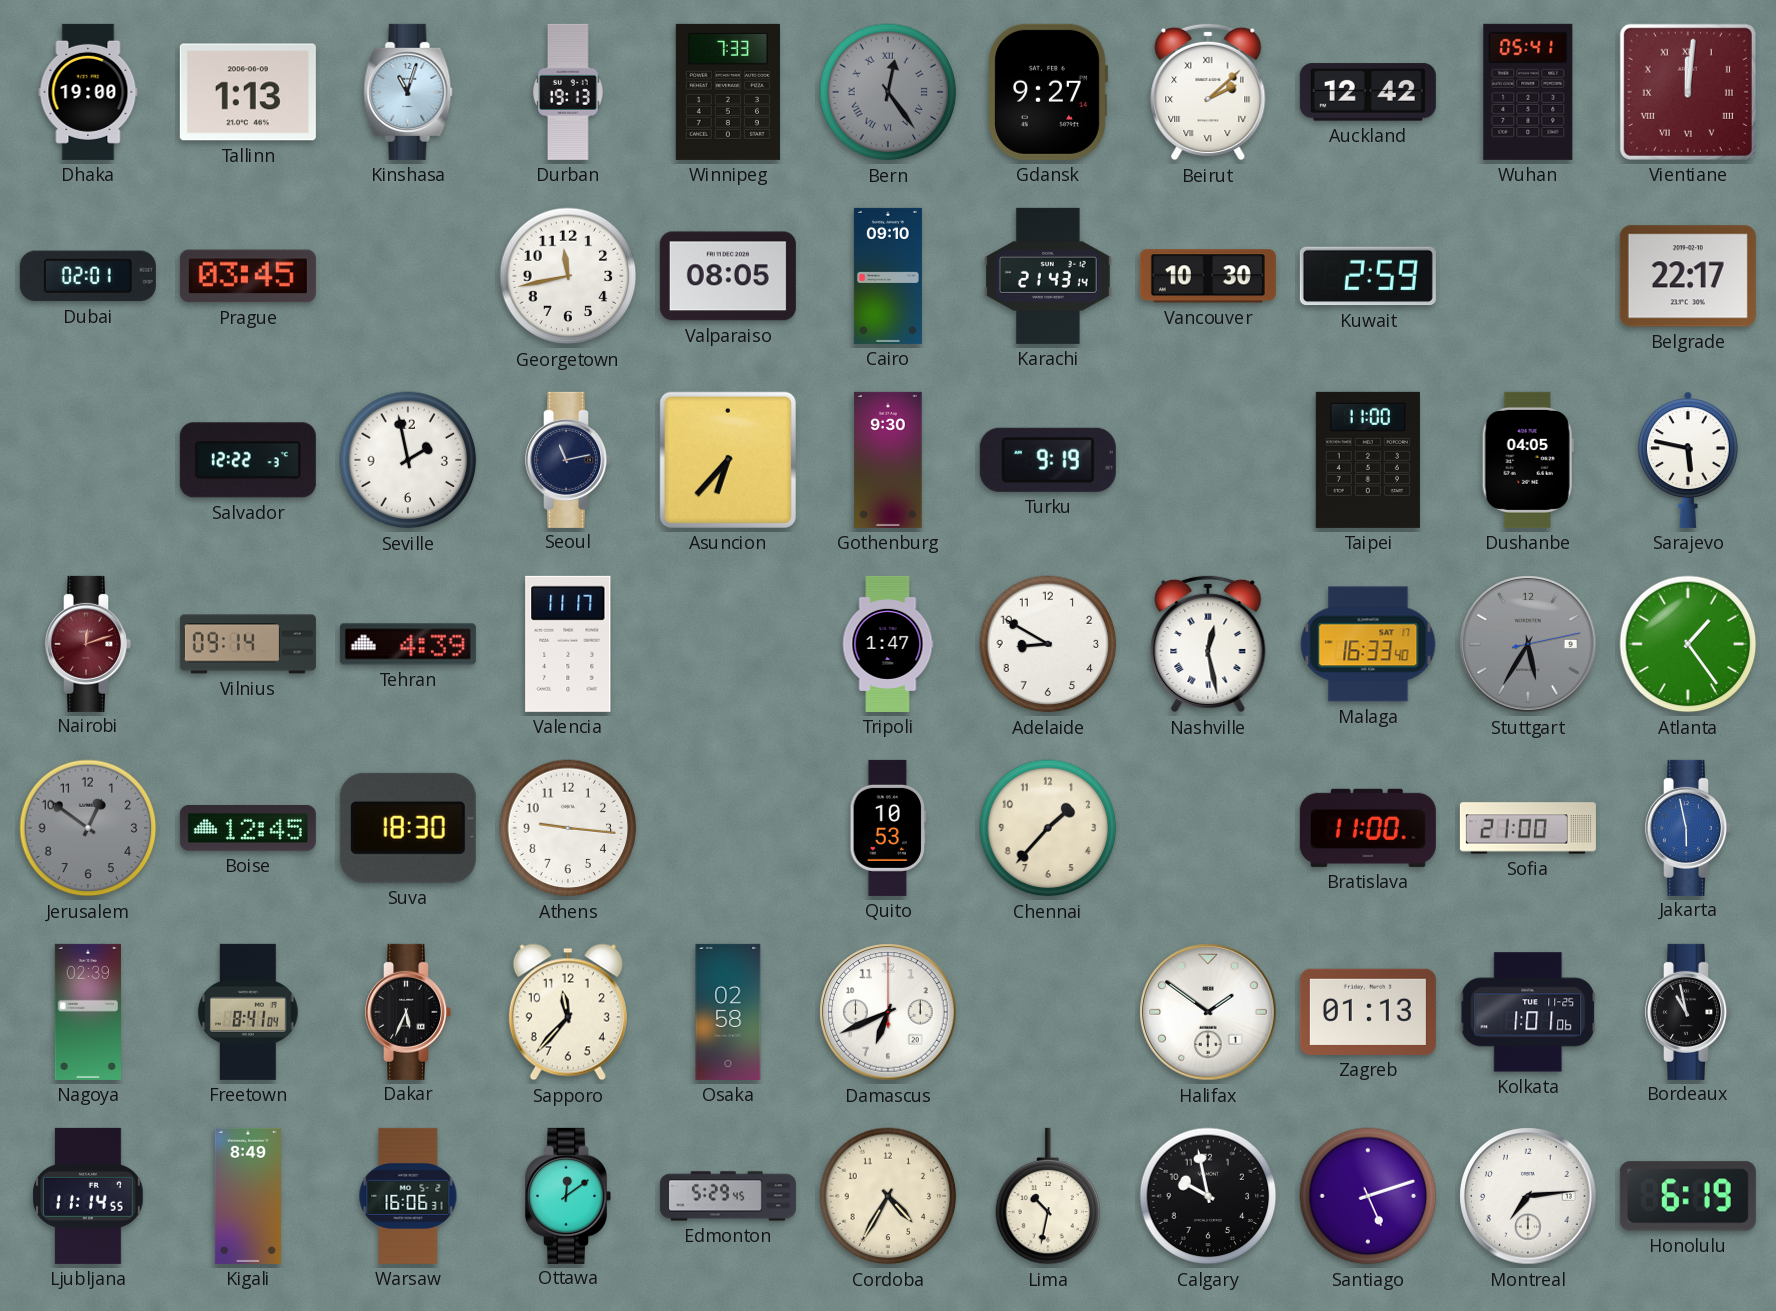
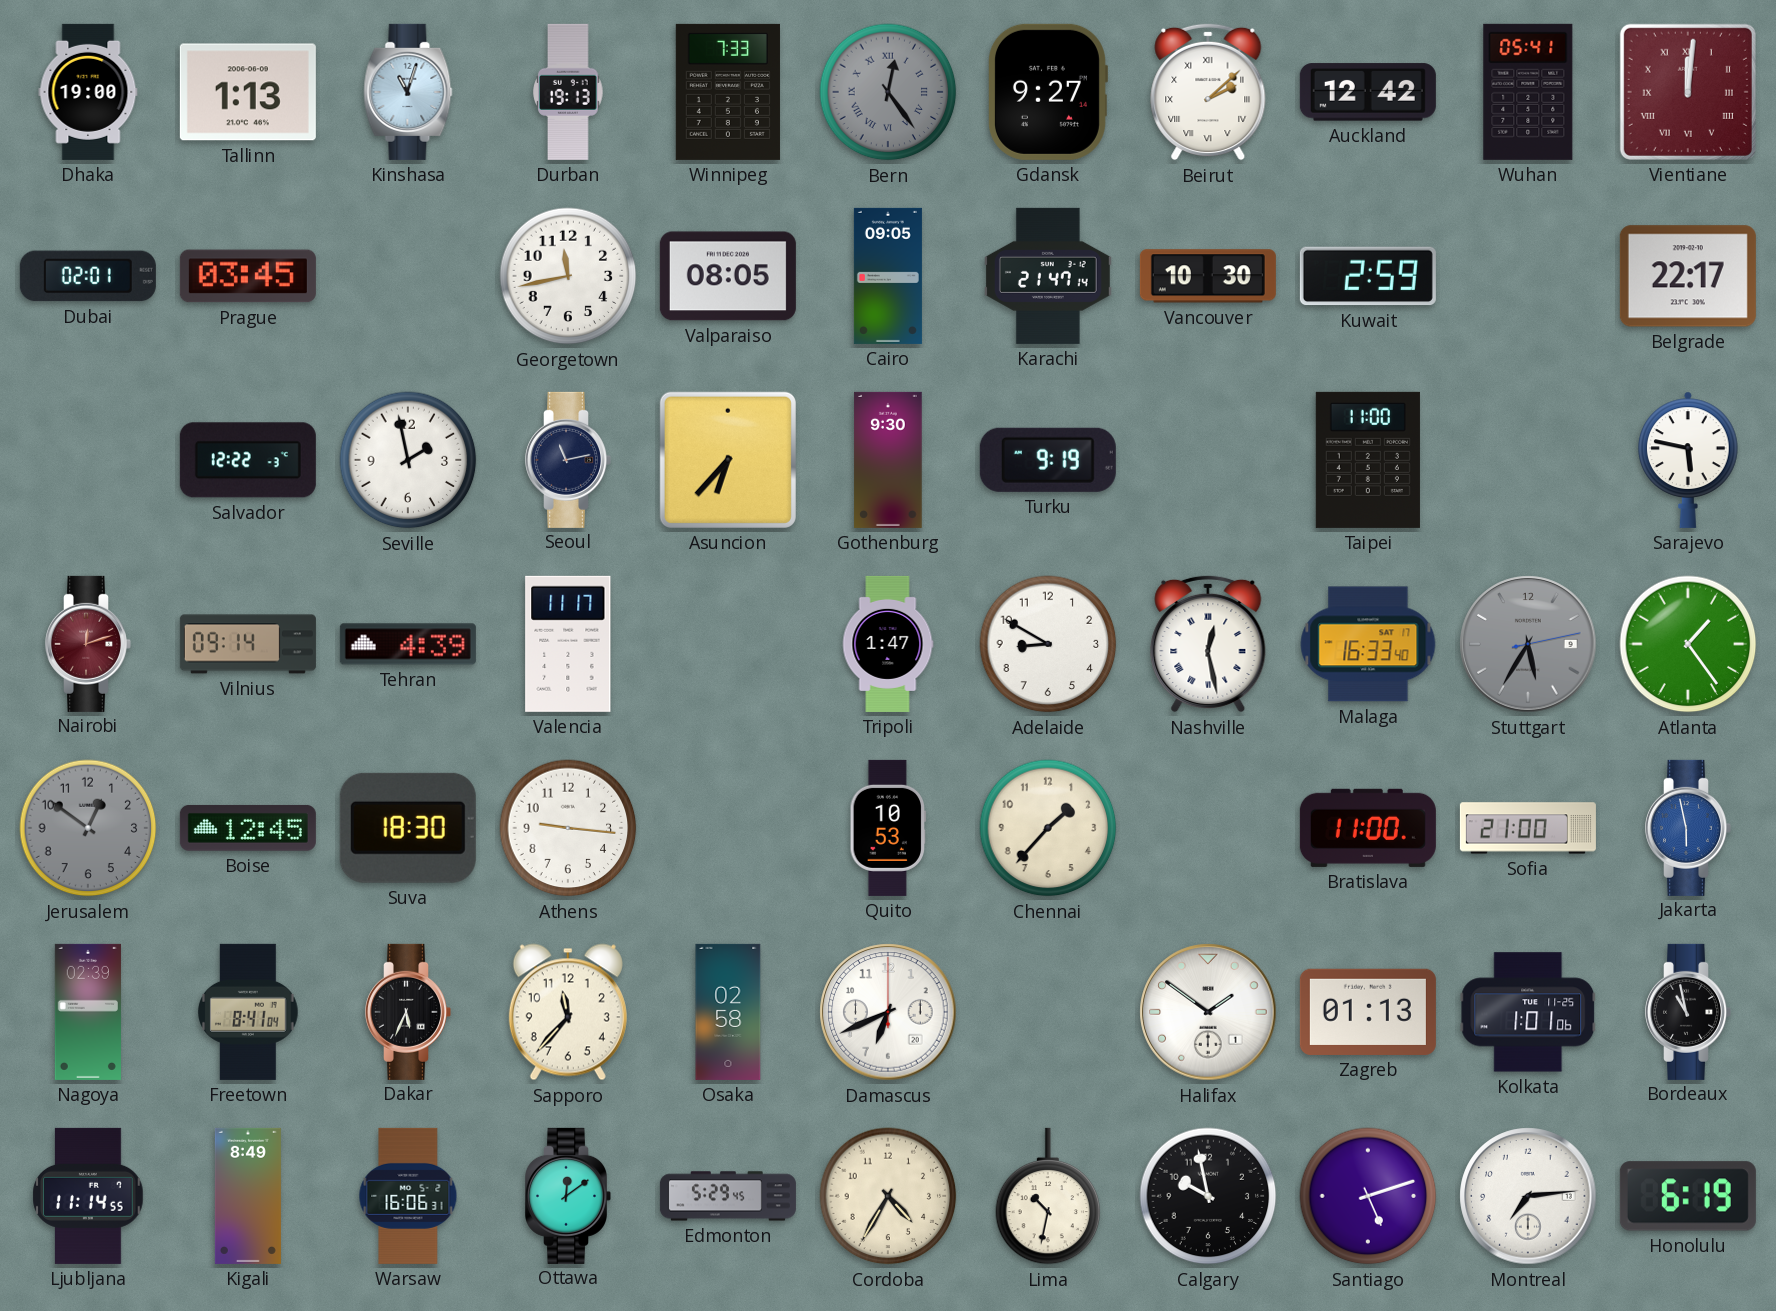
Cairo: 09:10 -> 09:05 (888, 276)
Karachi: 21:43 -> 21:47 (1048, 276)
Dushanbe: 04:05 -> none (1528, 460)
